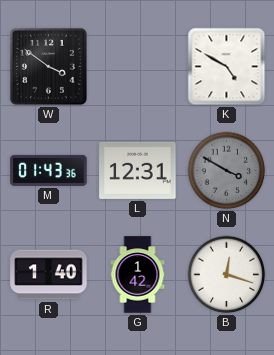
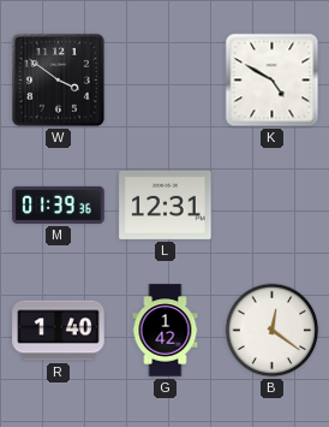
M: 01:43 -> 01:39 (59, 204)
N: 3:50 -> none (227, 171)
B: 12:18 -> 12:21 (273, 331)
